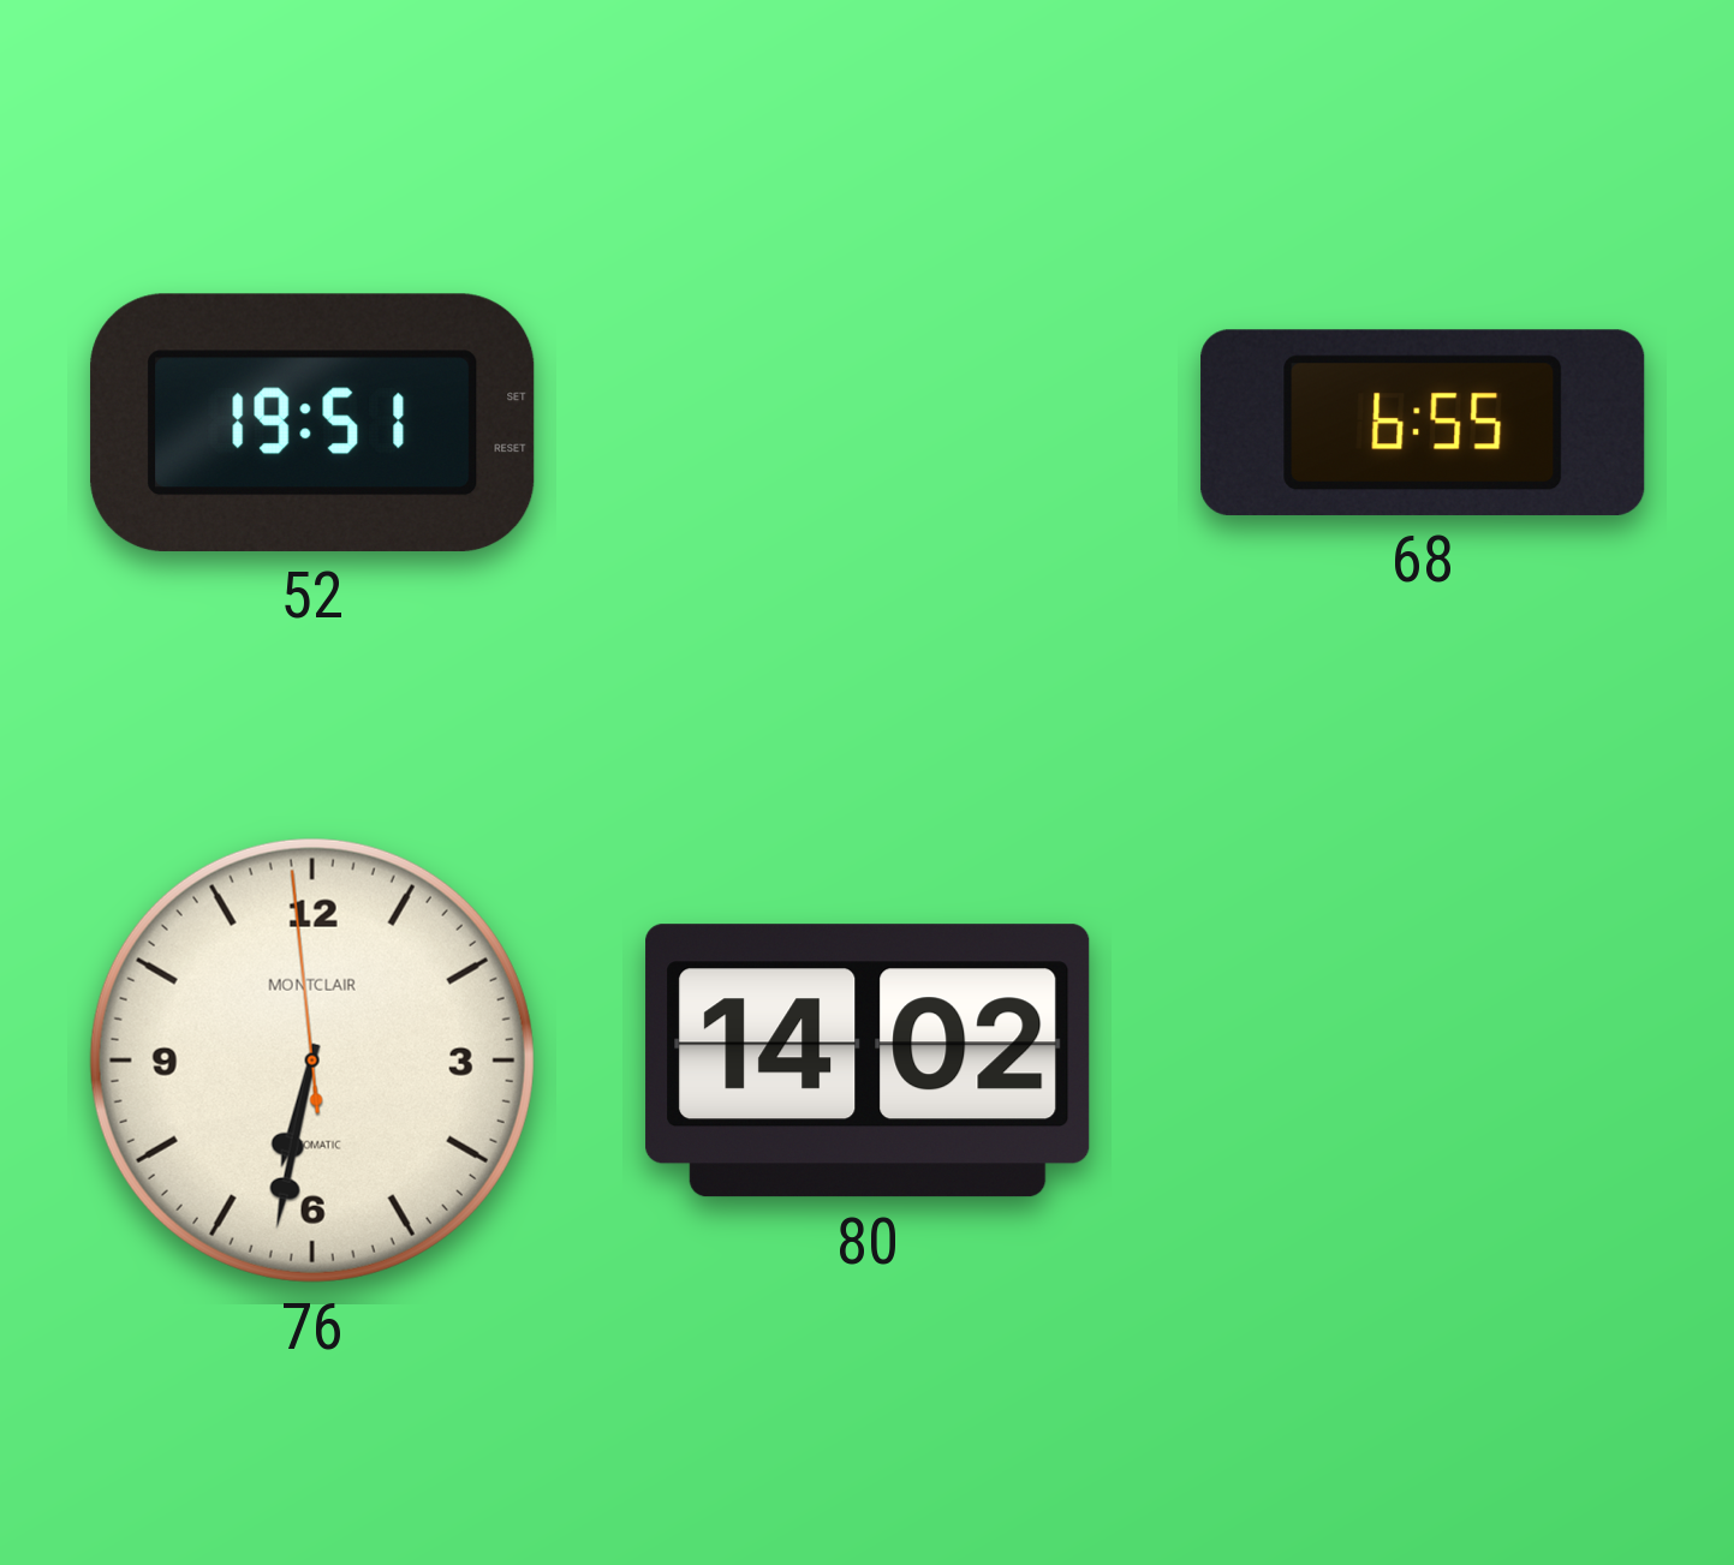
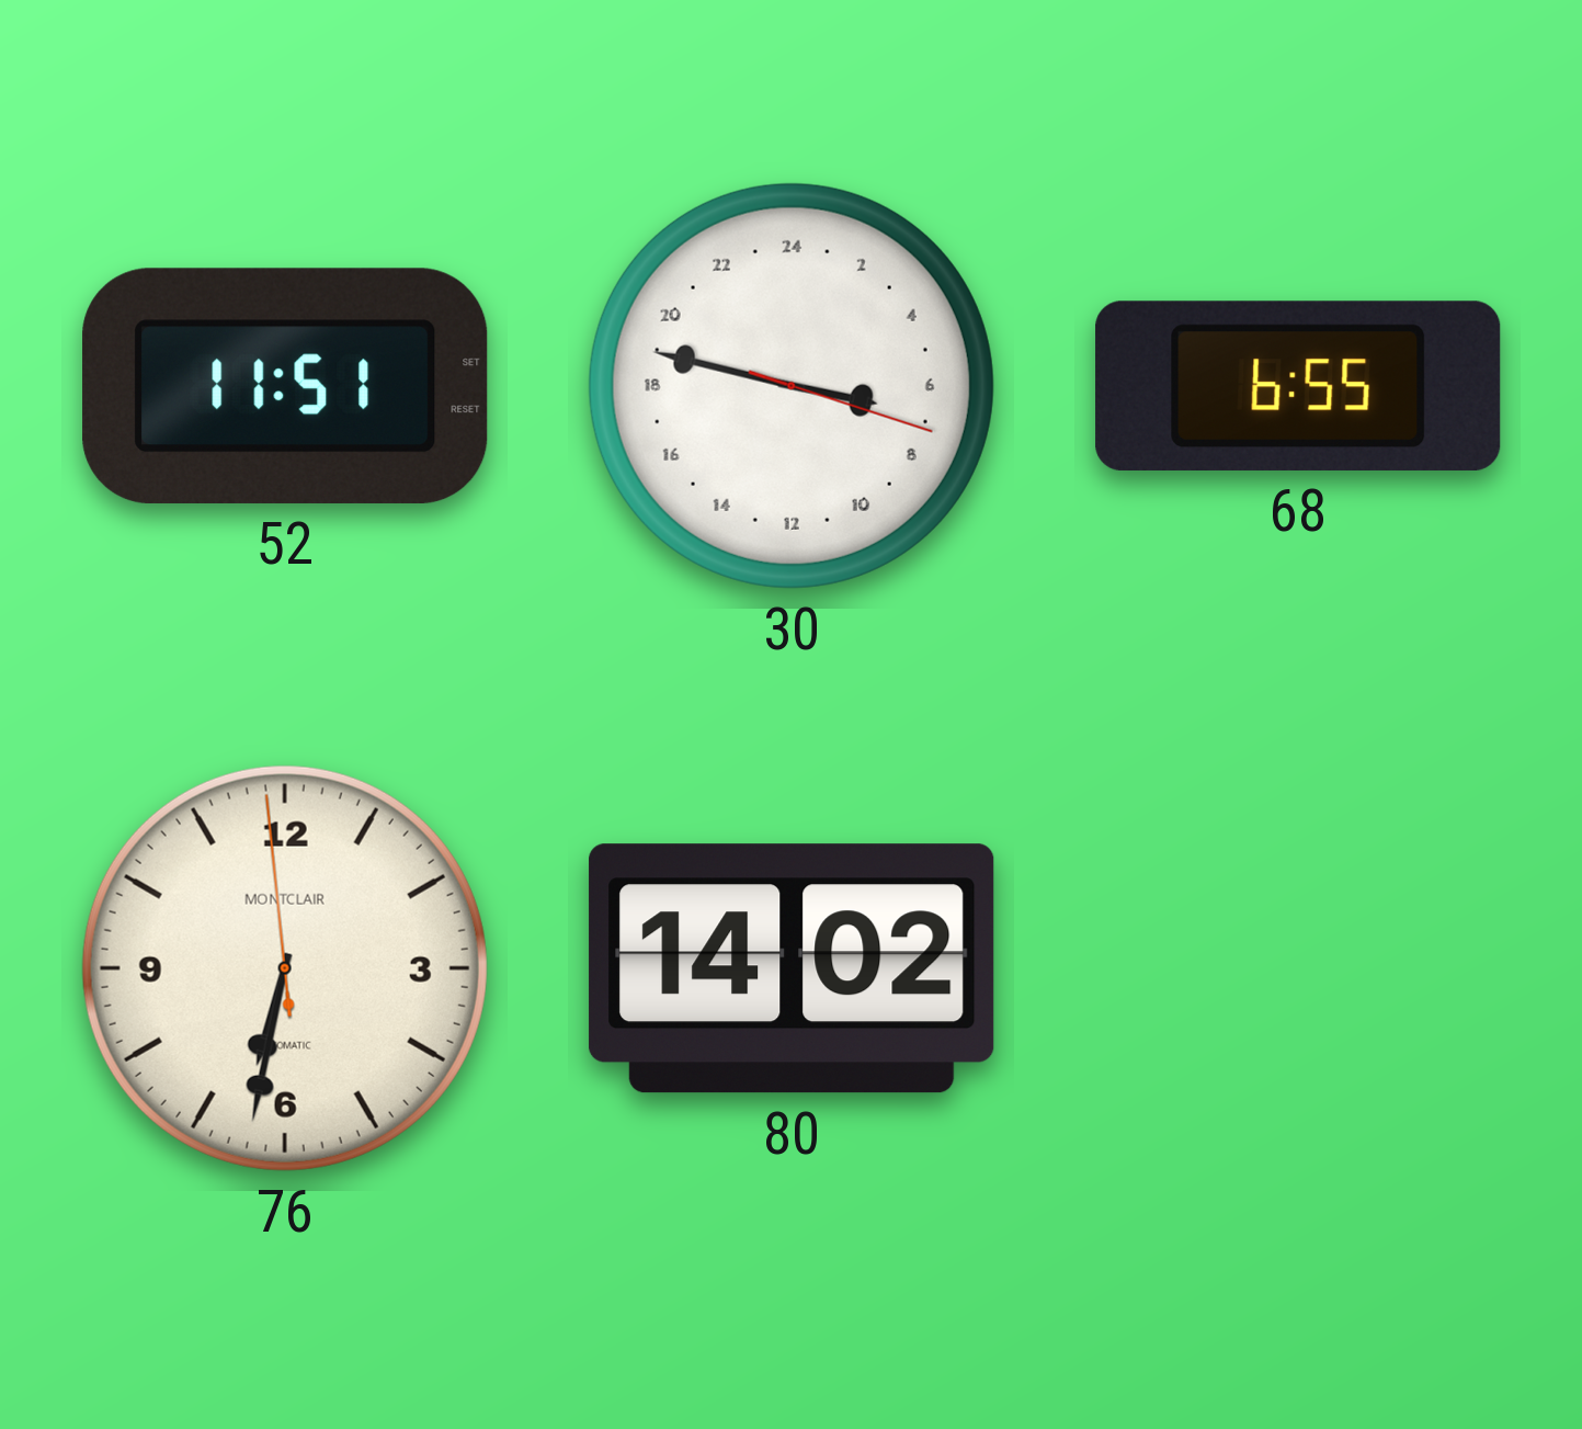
52: 19:51 -> 11:51 (285, 386)
30: none -> 6:47 (792, 386)
